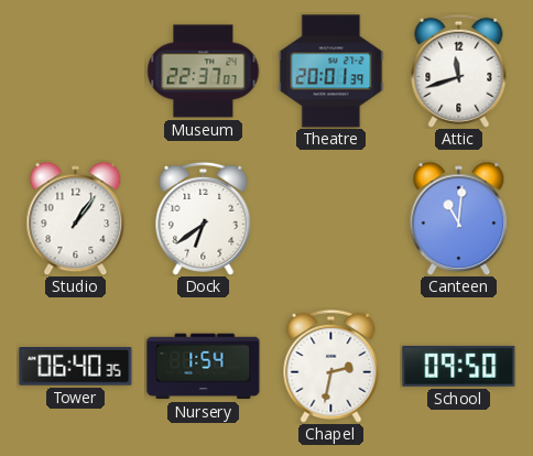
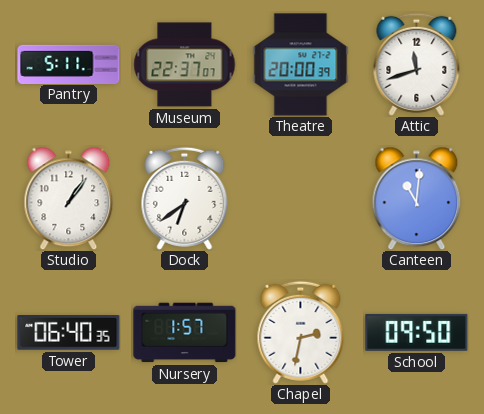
Pantry: none -> 5:11 (69, 64)
Theatre: 20:01 -> 20:00 (301, 65)
Nursery: 1:54 -> 1:57 (185, 333)
